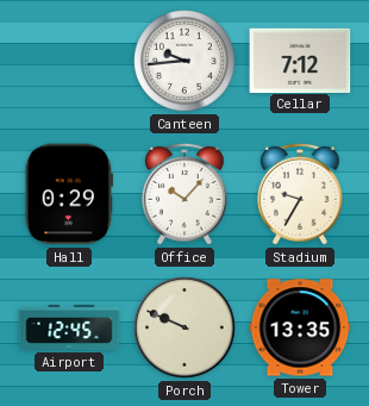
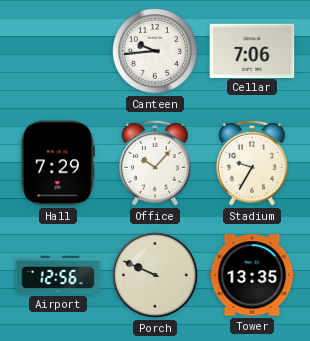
Cellar: 7:12 -> 7:06 (252, 50)
Hall: 0:29 -> 7:29 (57, 163)
Airport: 12:45 -> 12:56 (58, 275)
